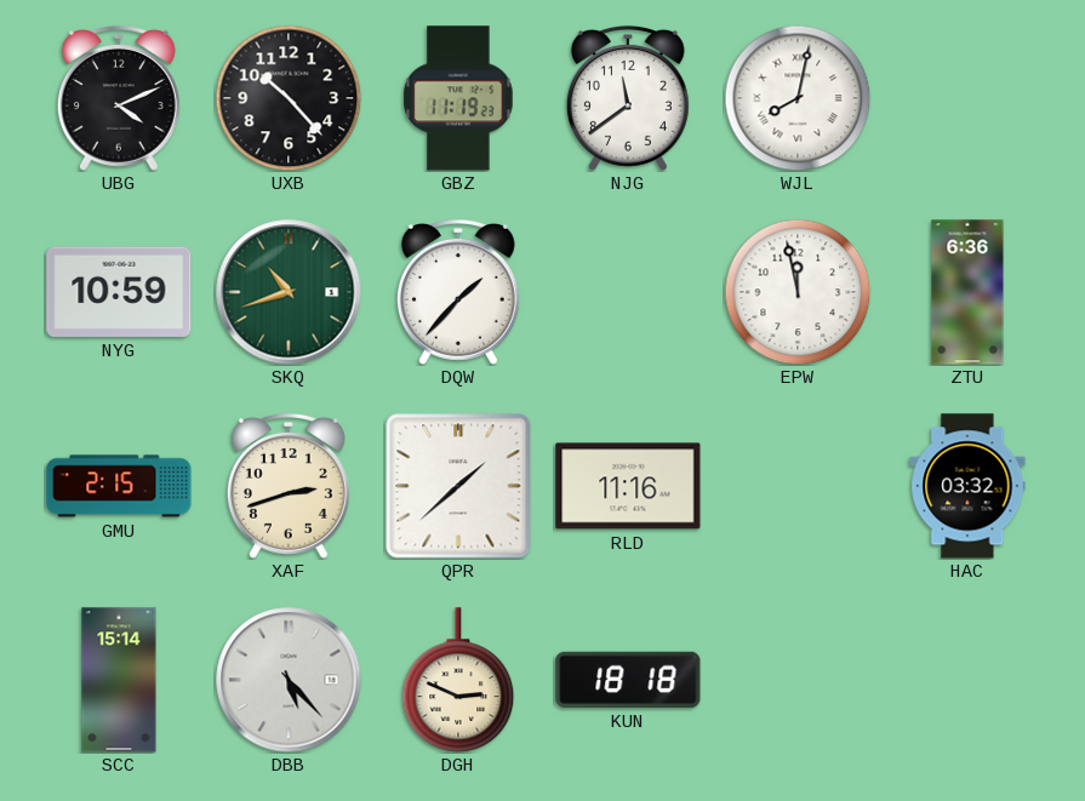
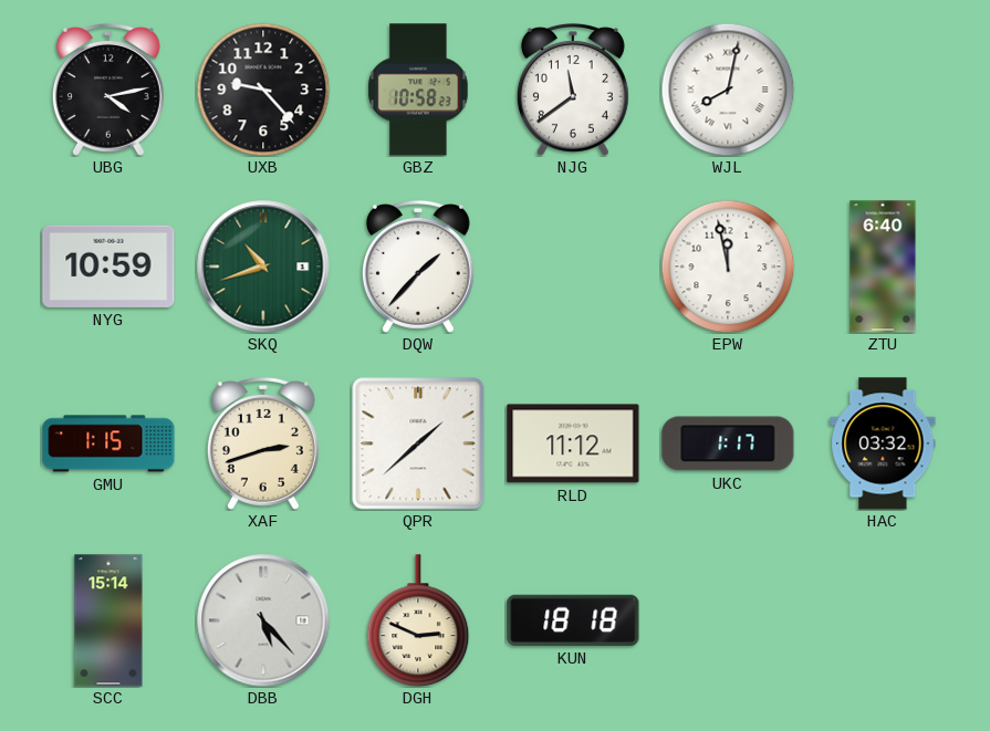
UBG: 4:11 -> 4:13 (108, 90)
UXB: 10:23 -> 9:23 (263, 90)
GBZ: 11:19 -> 10:58 (418, 90)
ZTU: 6:36 -> 6:40 (883, 267)
GMU: 2:15 -> 1:15 (108, 443)
RLD: 11:16 -> 11:12 (573, 443)
UKC: none -> 1:17 (728, 443)
